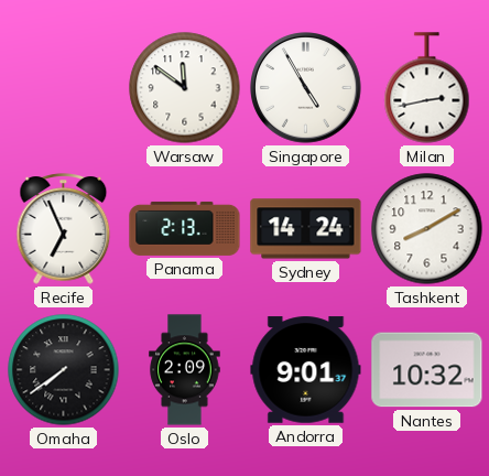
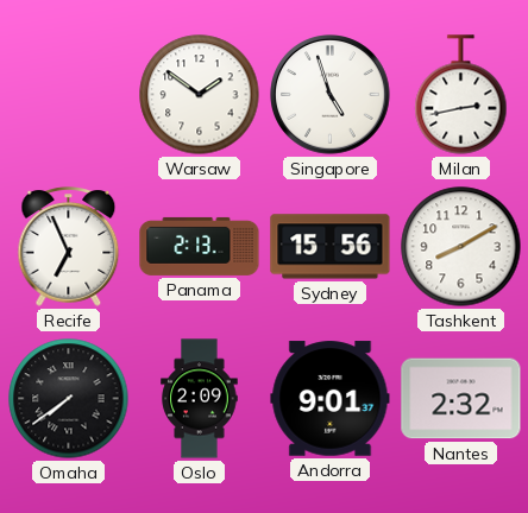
Warsaw: 11:51 -> 1:51 (200, 95)
Singapore: 4:55 -> 4:57 (331, 95)
Sydney: 14:24 -> 15:56 (331, 247)
Nantes: 10:32 -> 2:32 (461, 399)
